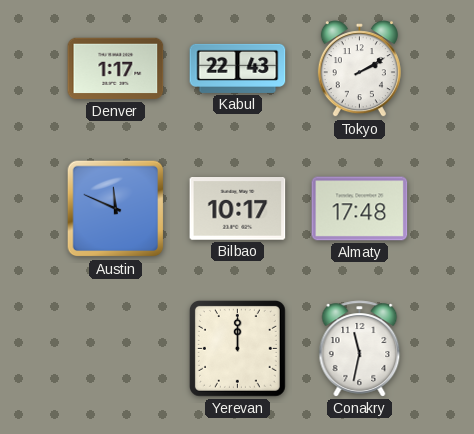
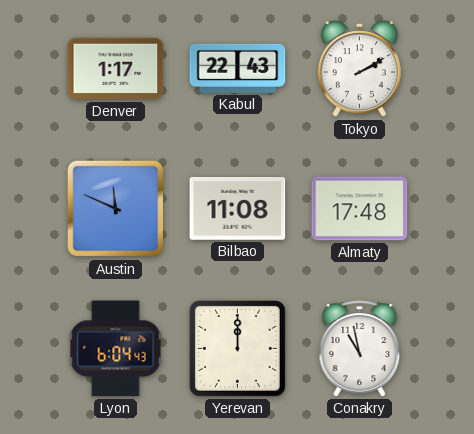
Bilbao: 10:17 -> 11:08 (238, 209)
Lyon: none -> 6:04 (116, 349)
Conakry: 11:32 -> 10:58 (360, 349)
